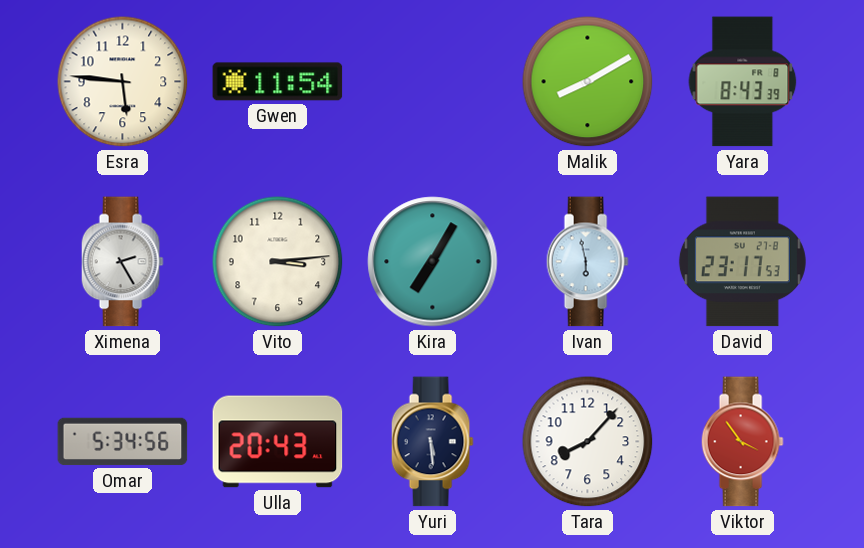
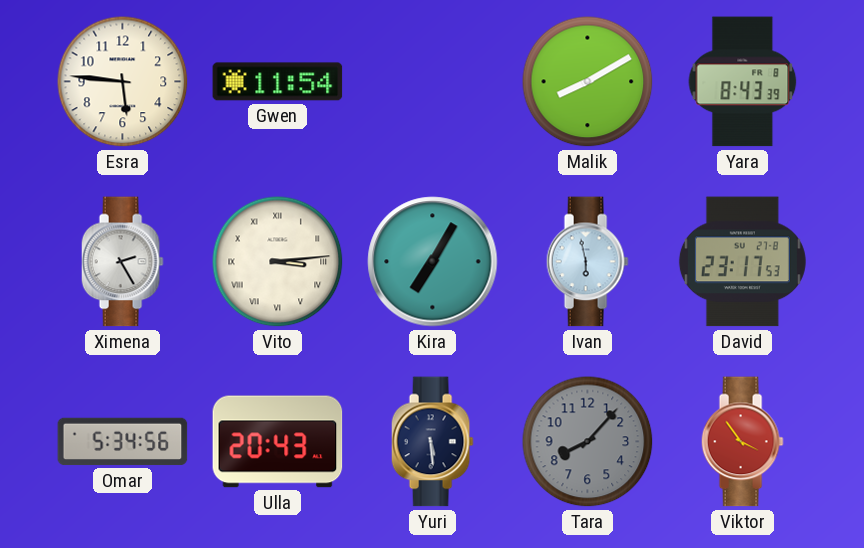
Vito numerals: Arabic -> Roman (278, 262)
Tara dial: white -> grey (588, 442)
